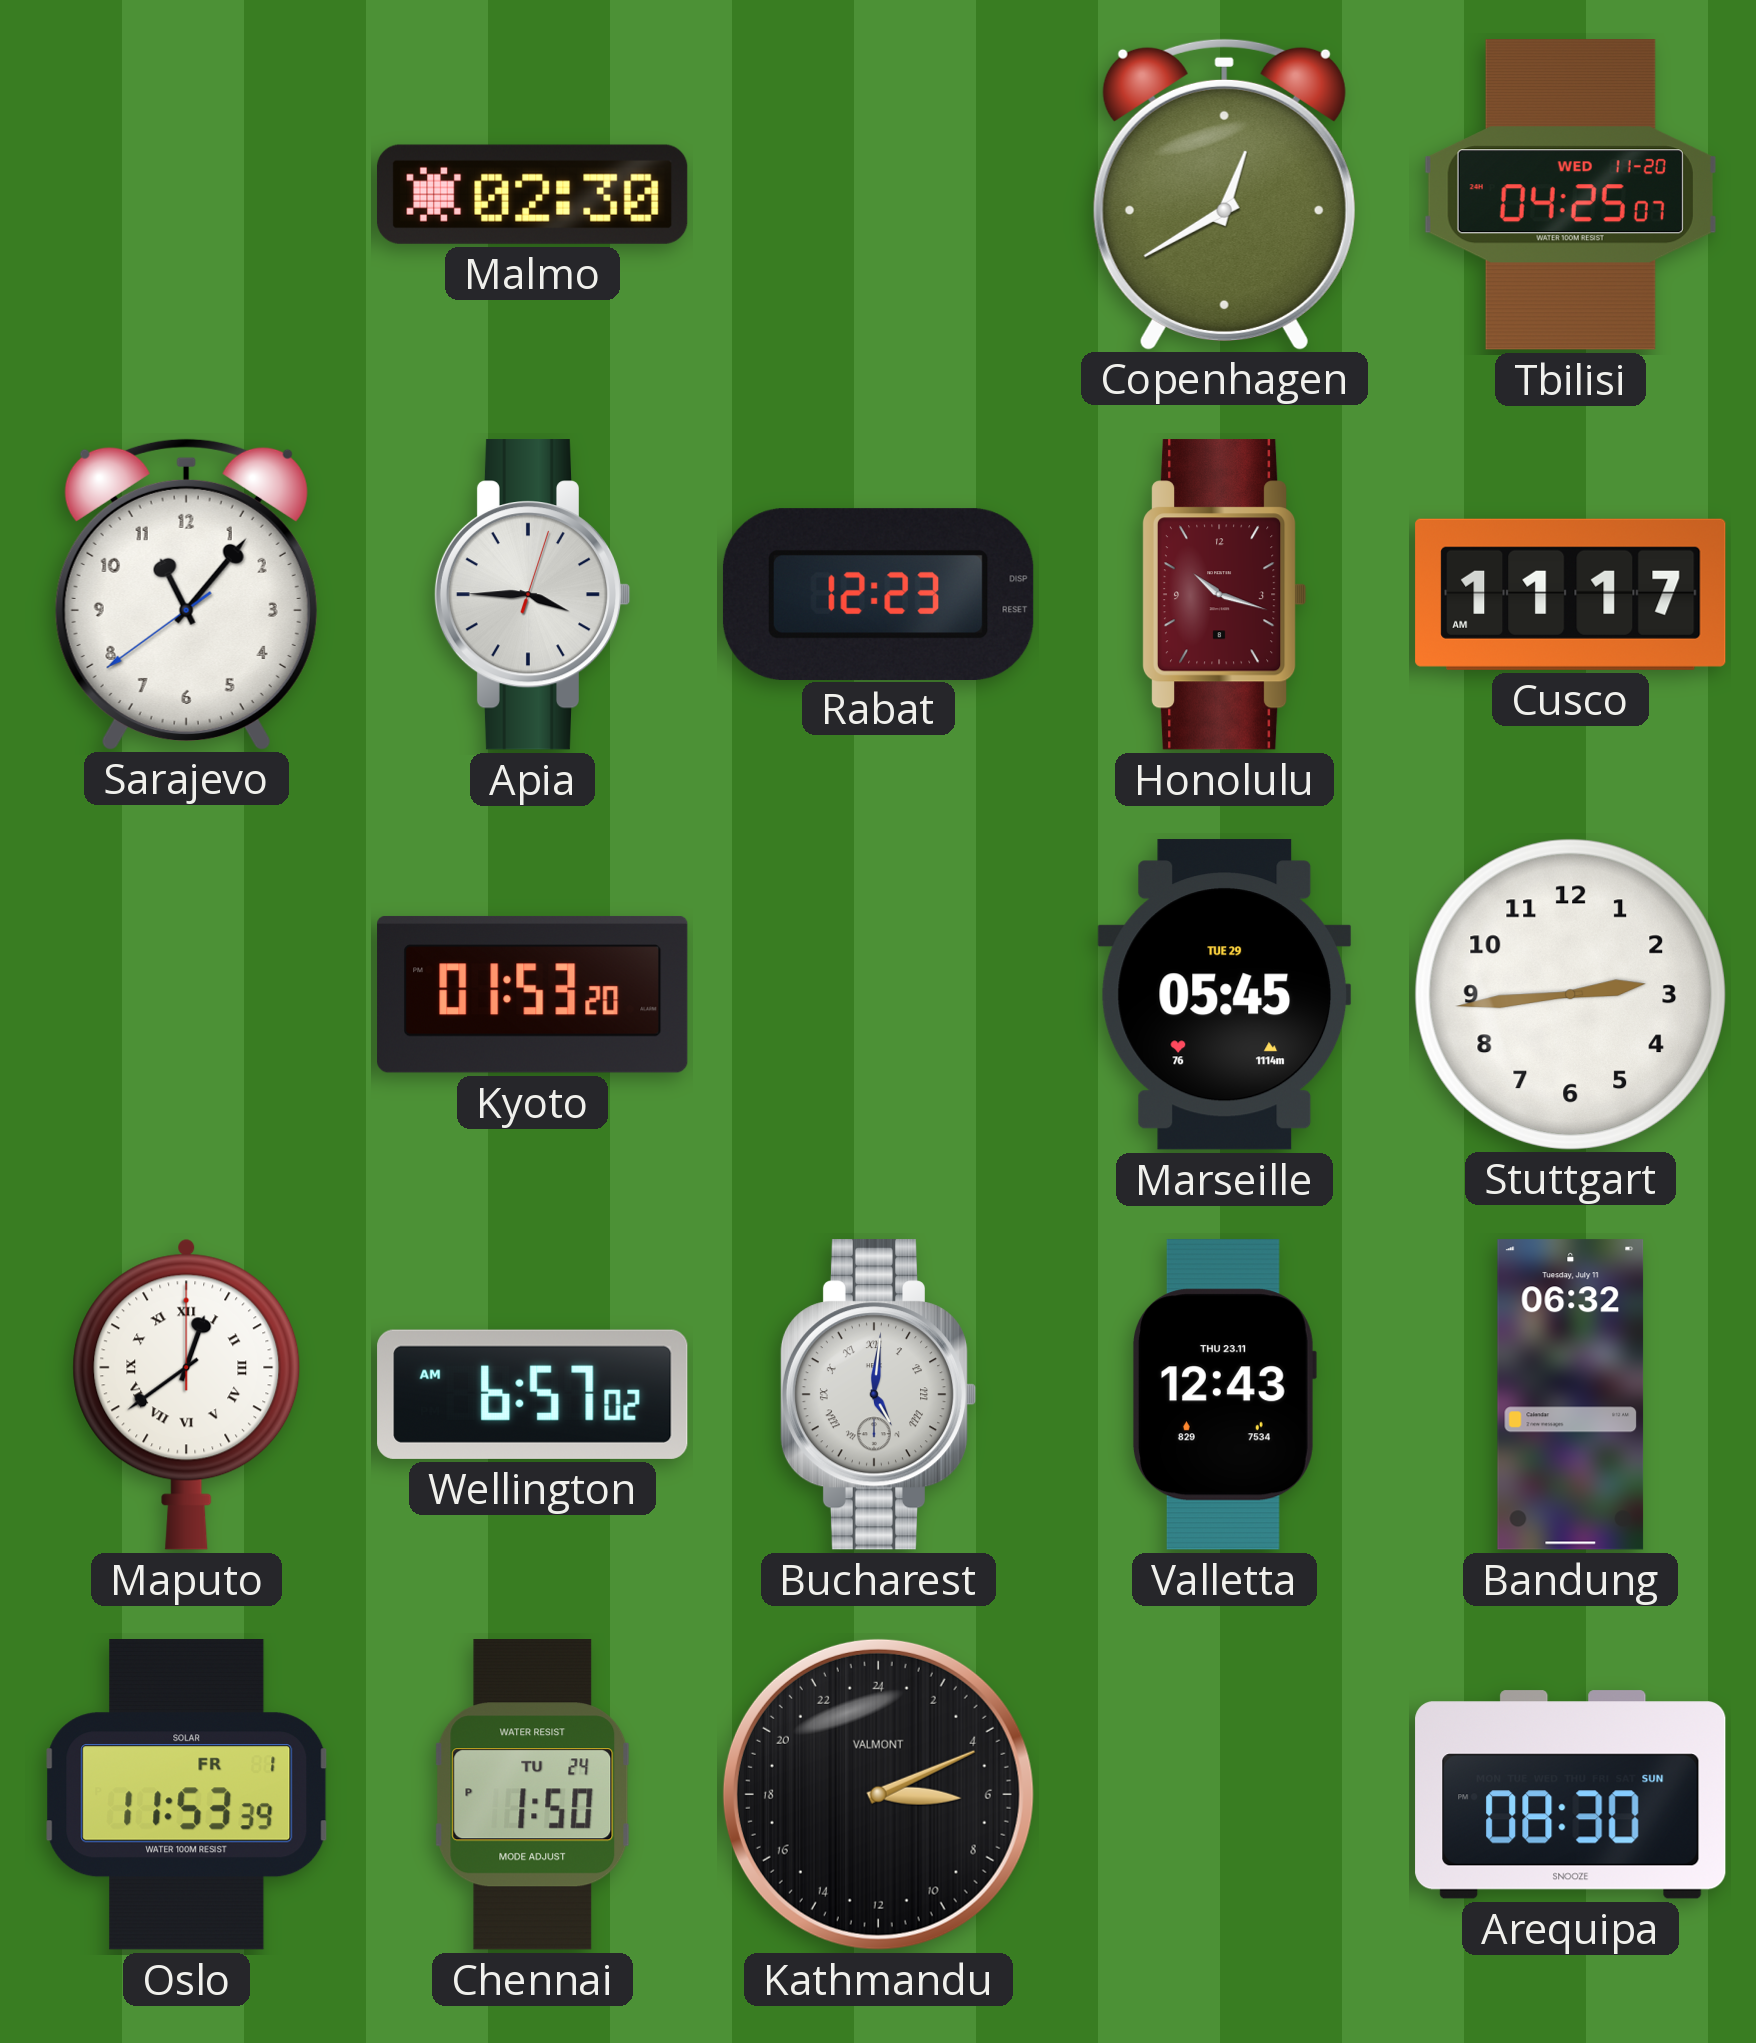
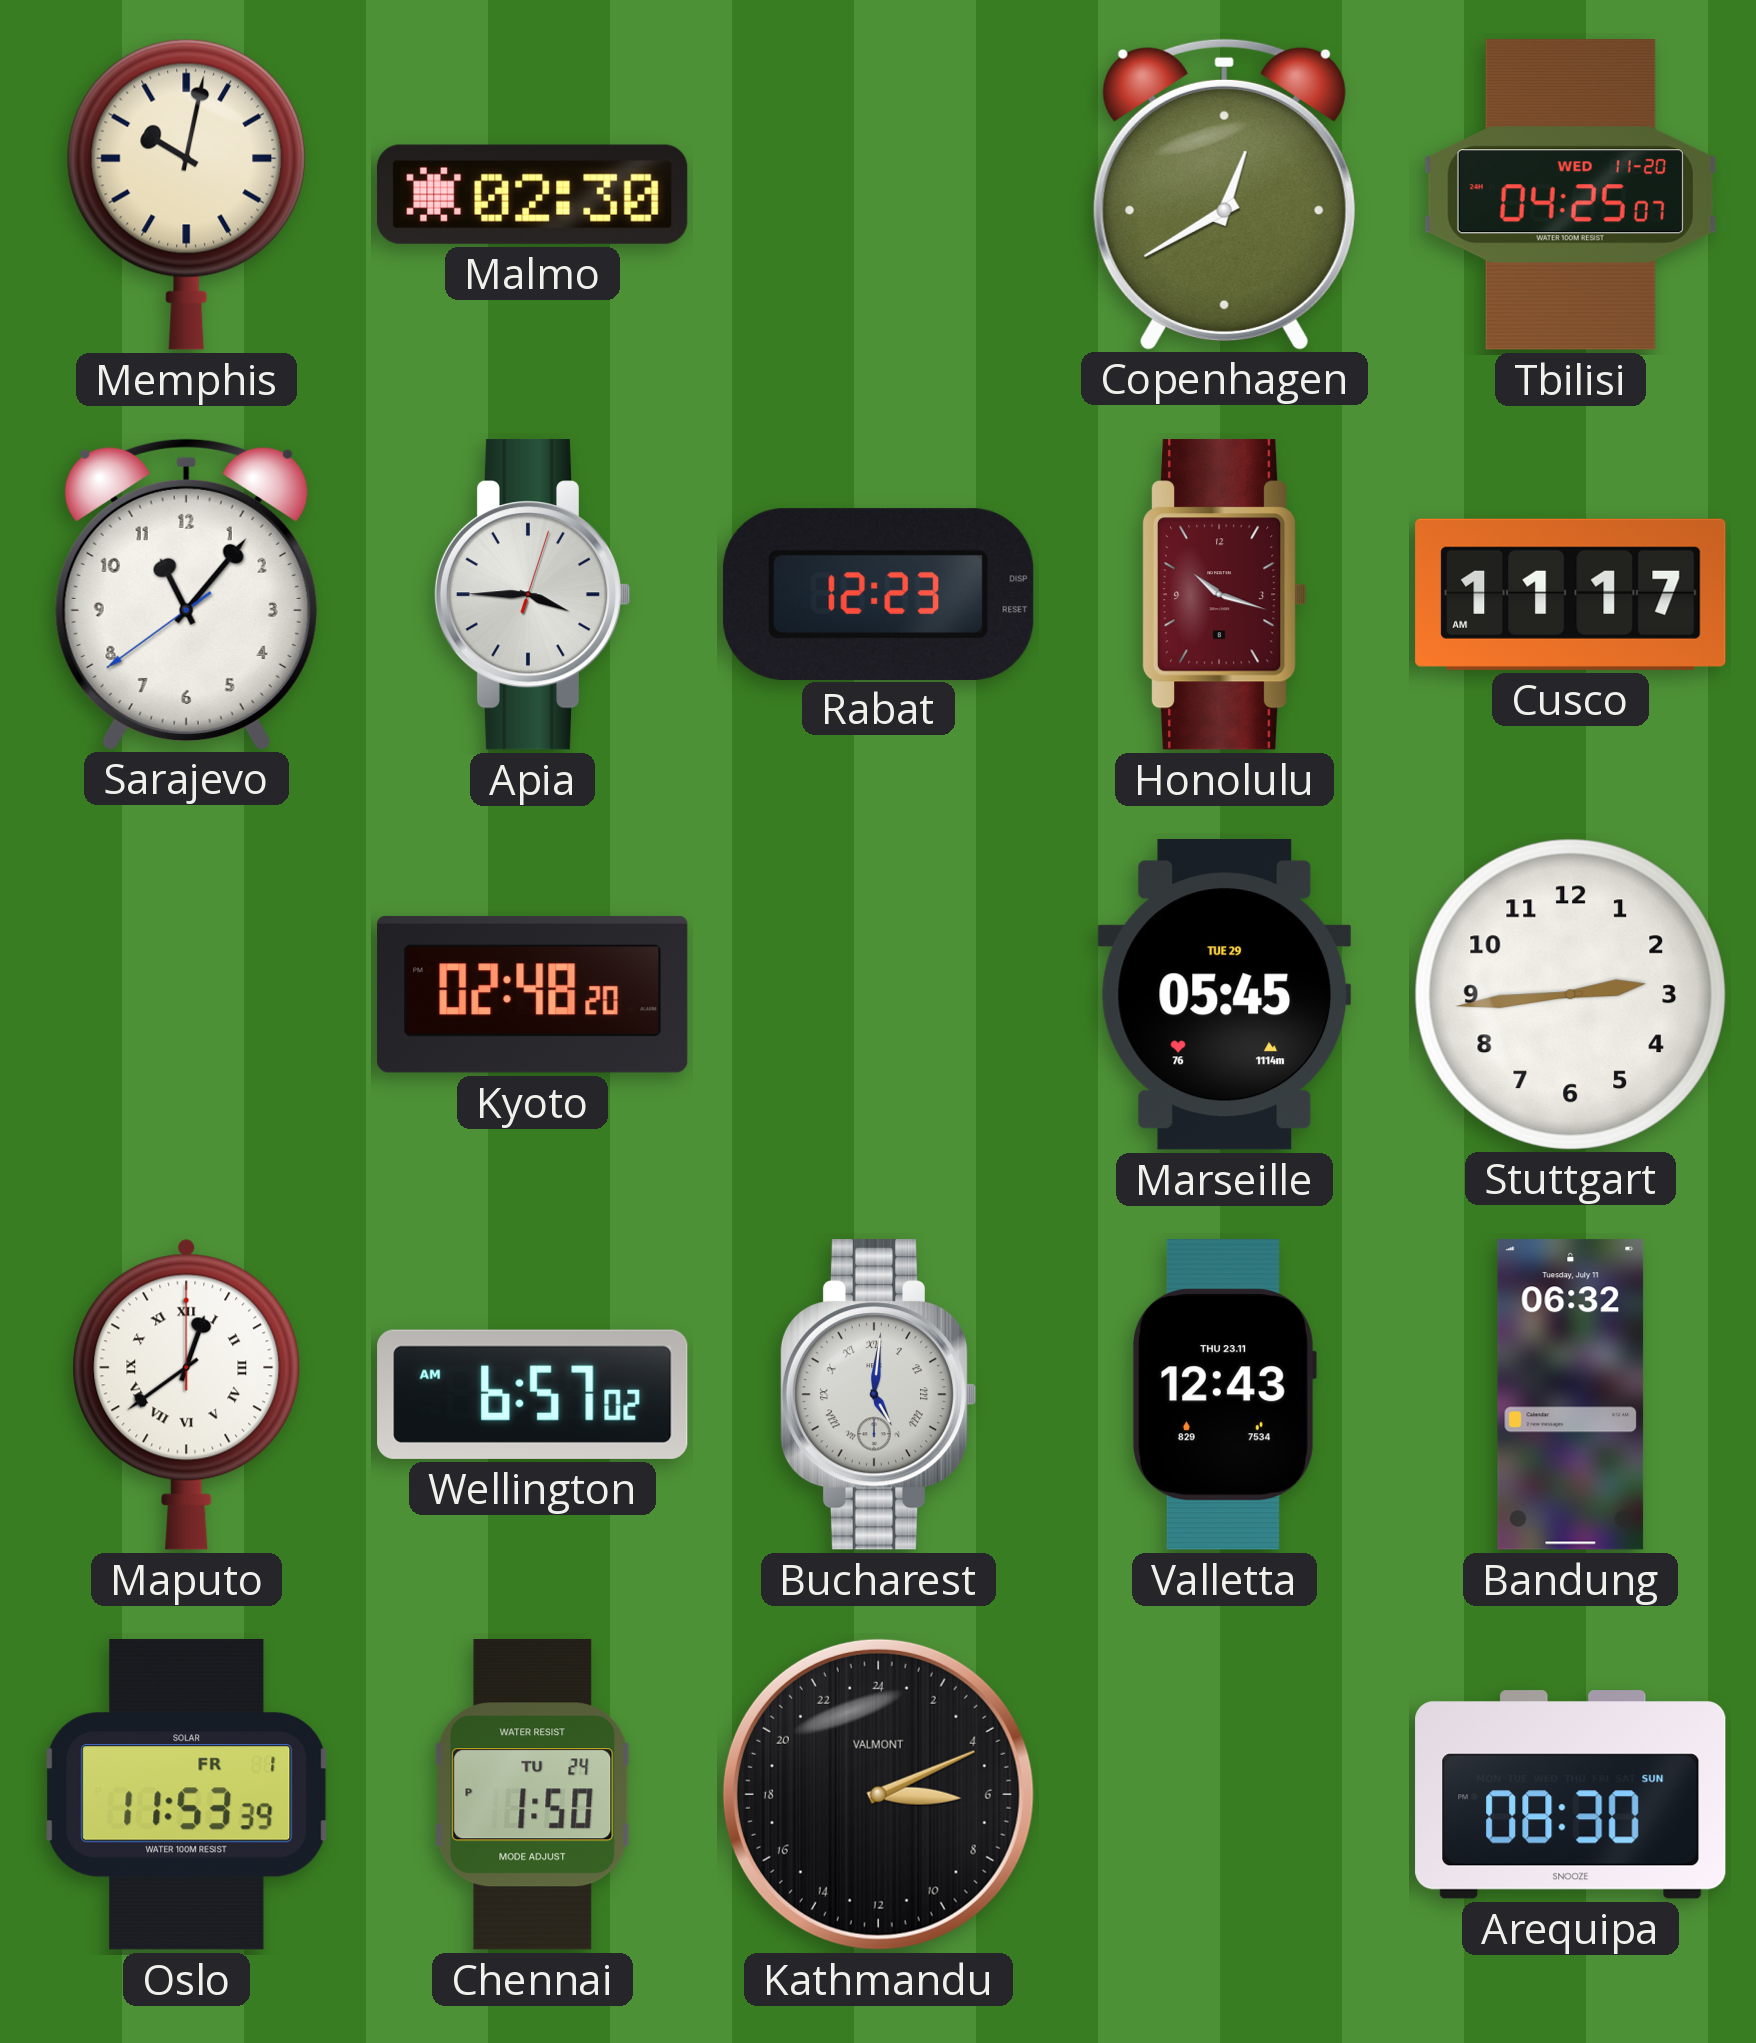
Memphis: none -> 10:02 (187, 194)
Kyoto: 01:53 -> 02:48 (533, 994)
